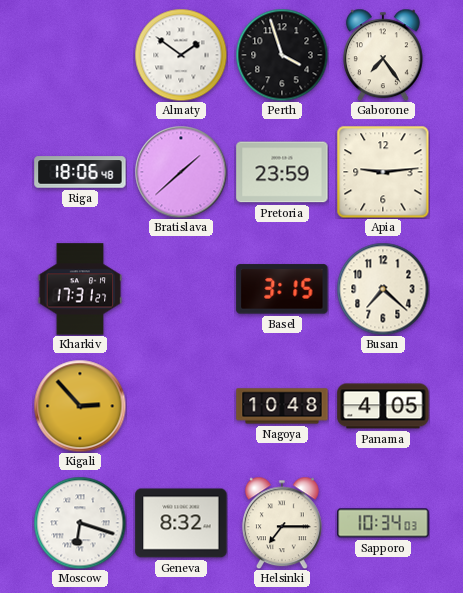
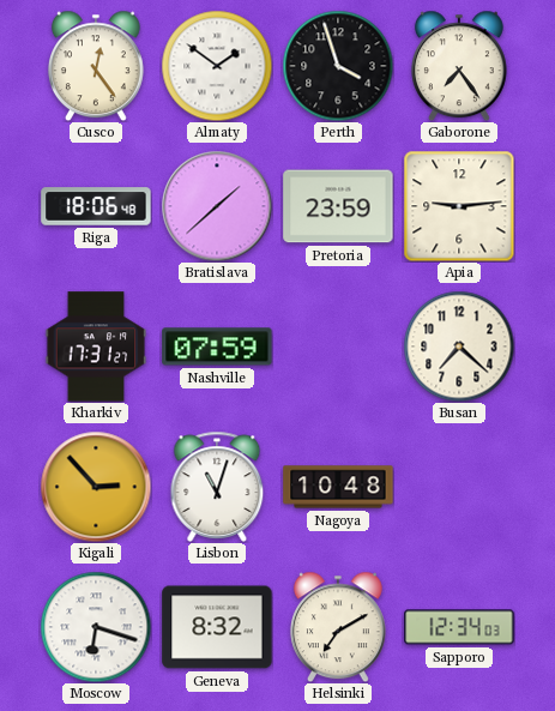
Cusco: none -> 12:24 (96, 66)
Nashville: none -> 07:59 (217, 347)
Basel: 3:15 -> none (282, 289)
Lisbon: none -> 11:03 (217, 487)
Panama: 4:05 -> none (383, 406)
Helsinki: 7:15 -> 7:10 (338, 627)
Sapporo: 10:34 -> 12:34 (459, 627)
